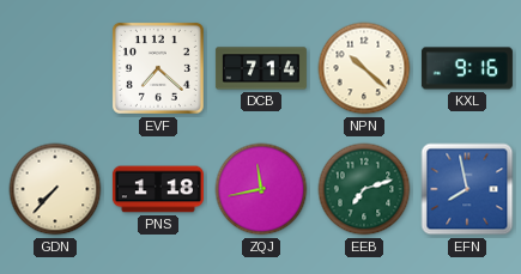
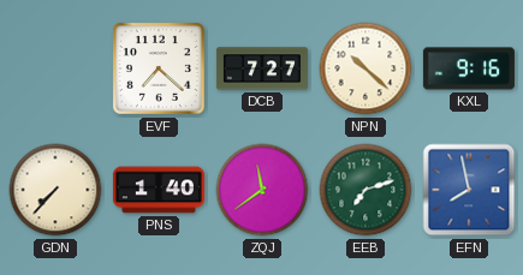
DCB: 7:14 -> 7:27 (262, 68)
PNS: 1:18 -> 1:40 (159, 190)
ZQJ: 11:43 -> 11:39 (262, 190)
